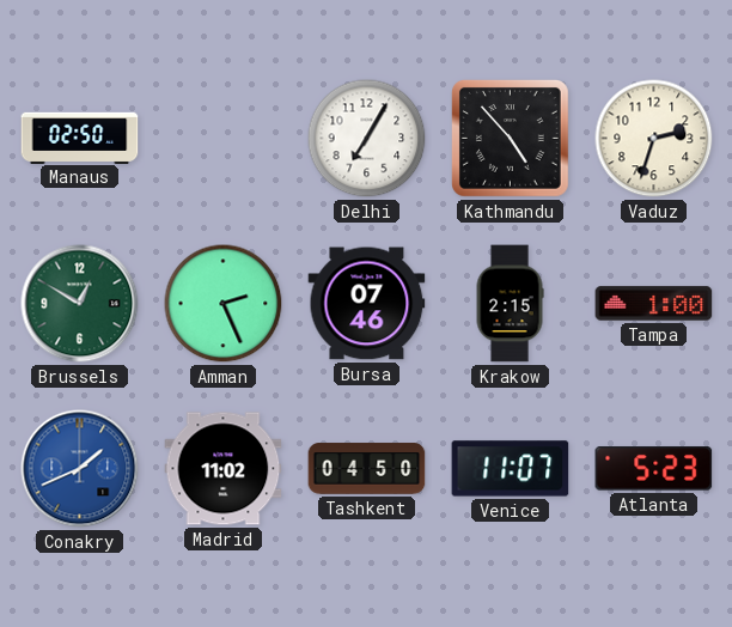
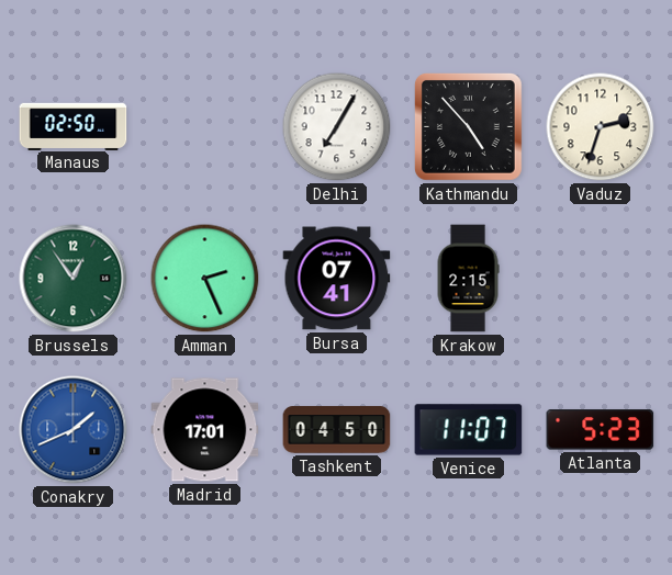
Brussels: 12:50 -> 12:54 (74, 279)
Bursa: 07:46 -> 07:41 (337, 279)
Tampa: 1:00 -> none (654, 304)
Madrid: 11:02 -> 17:01 (205, 430)
